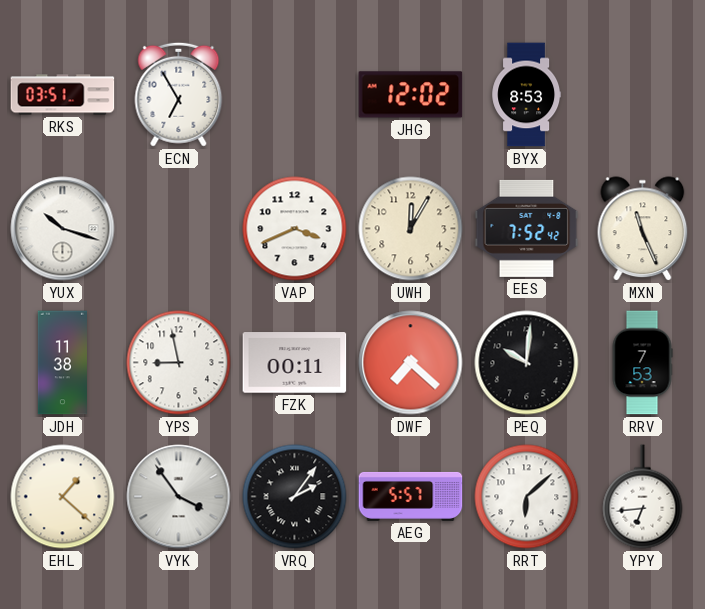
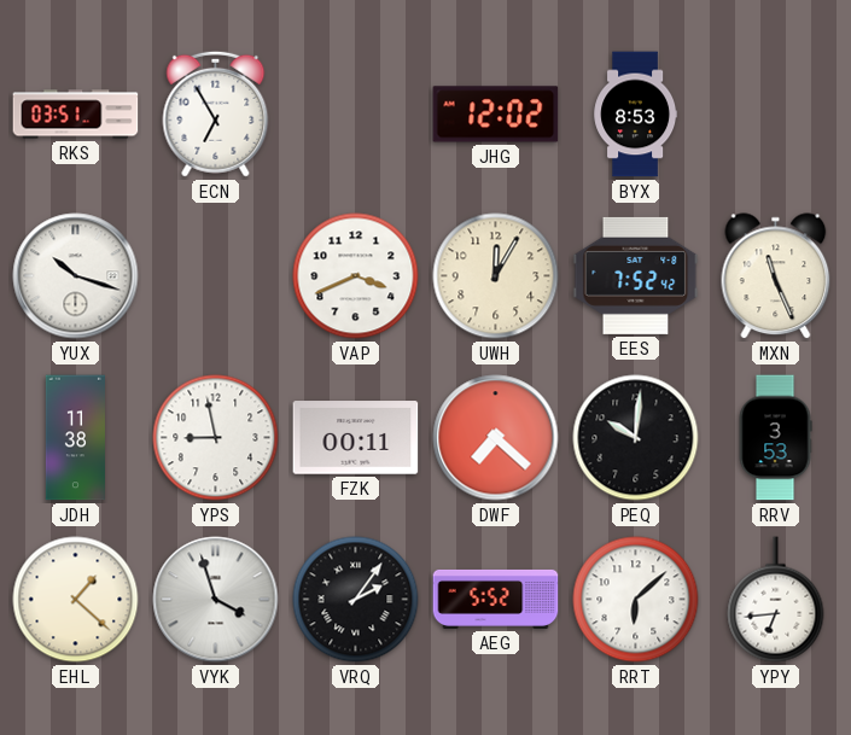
RRV: 7:53 -> 3:53 (775, 438)
VYK: 3:54 -> 3:57 (216, 600)
AEG: 5:57 -> 5:52 (496, 599)
